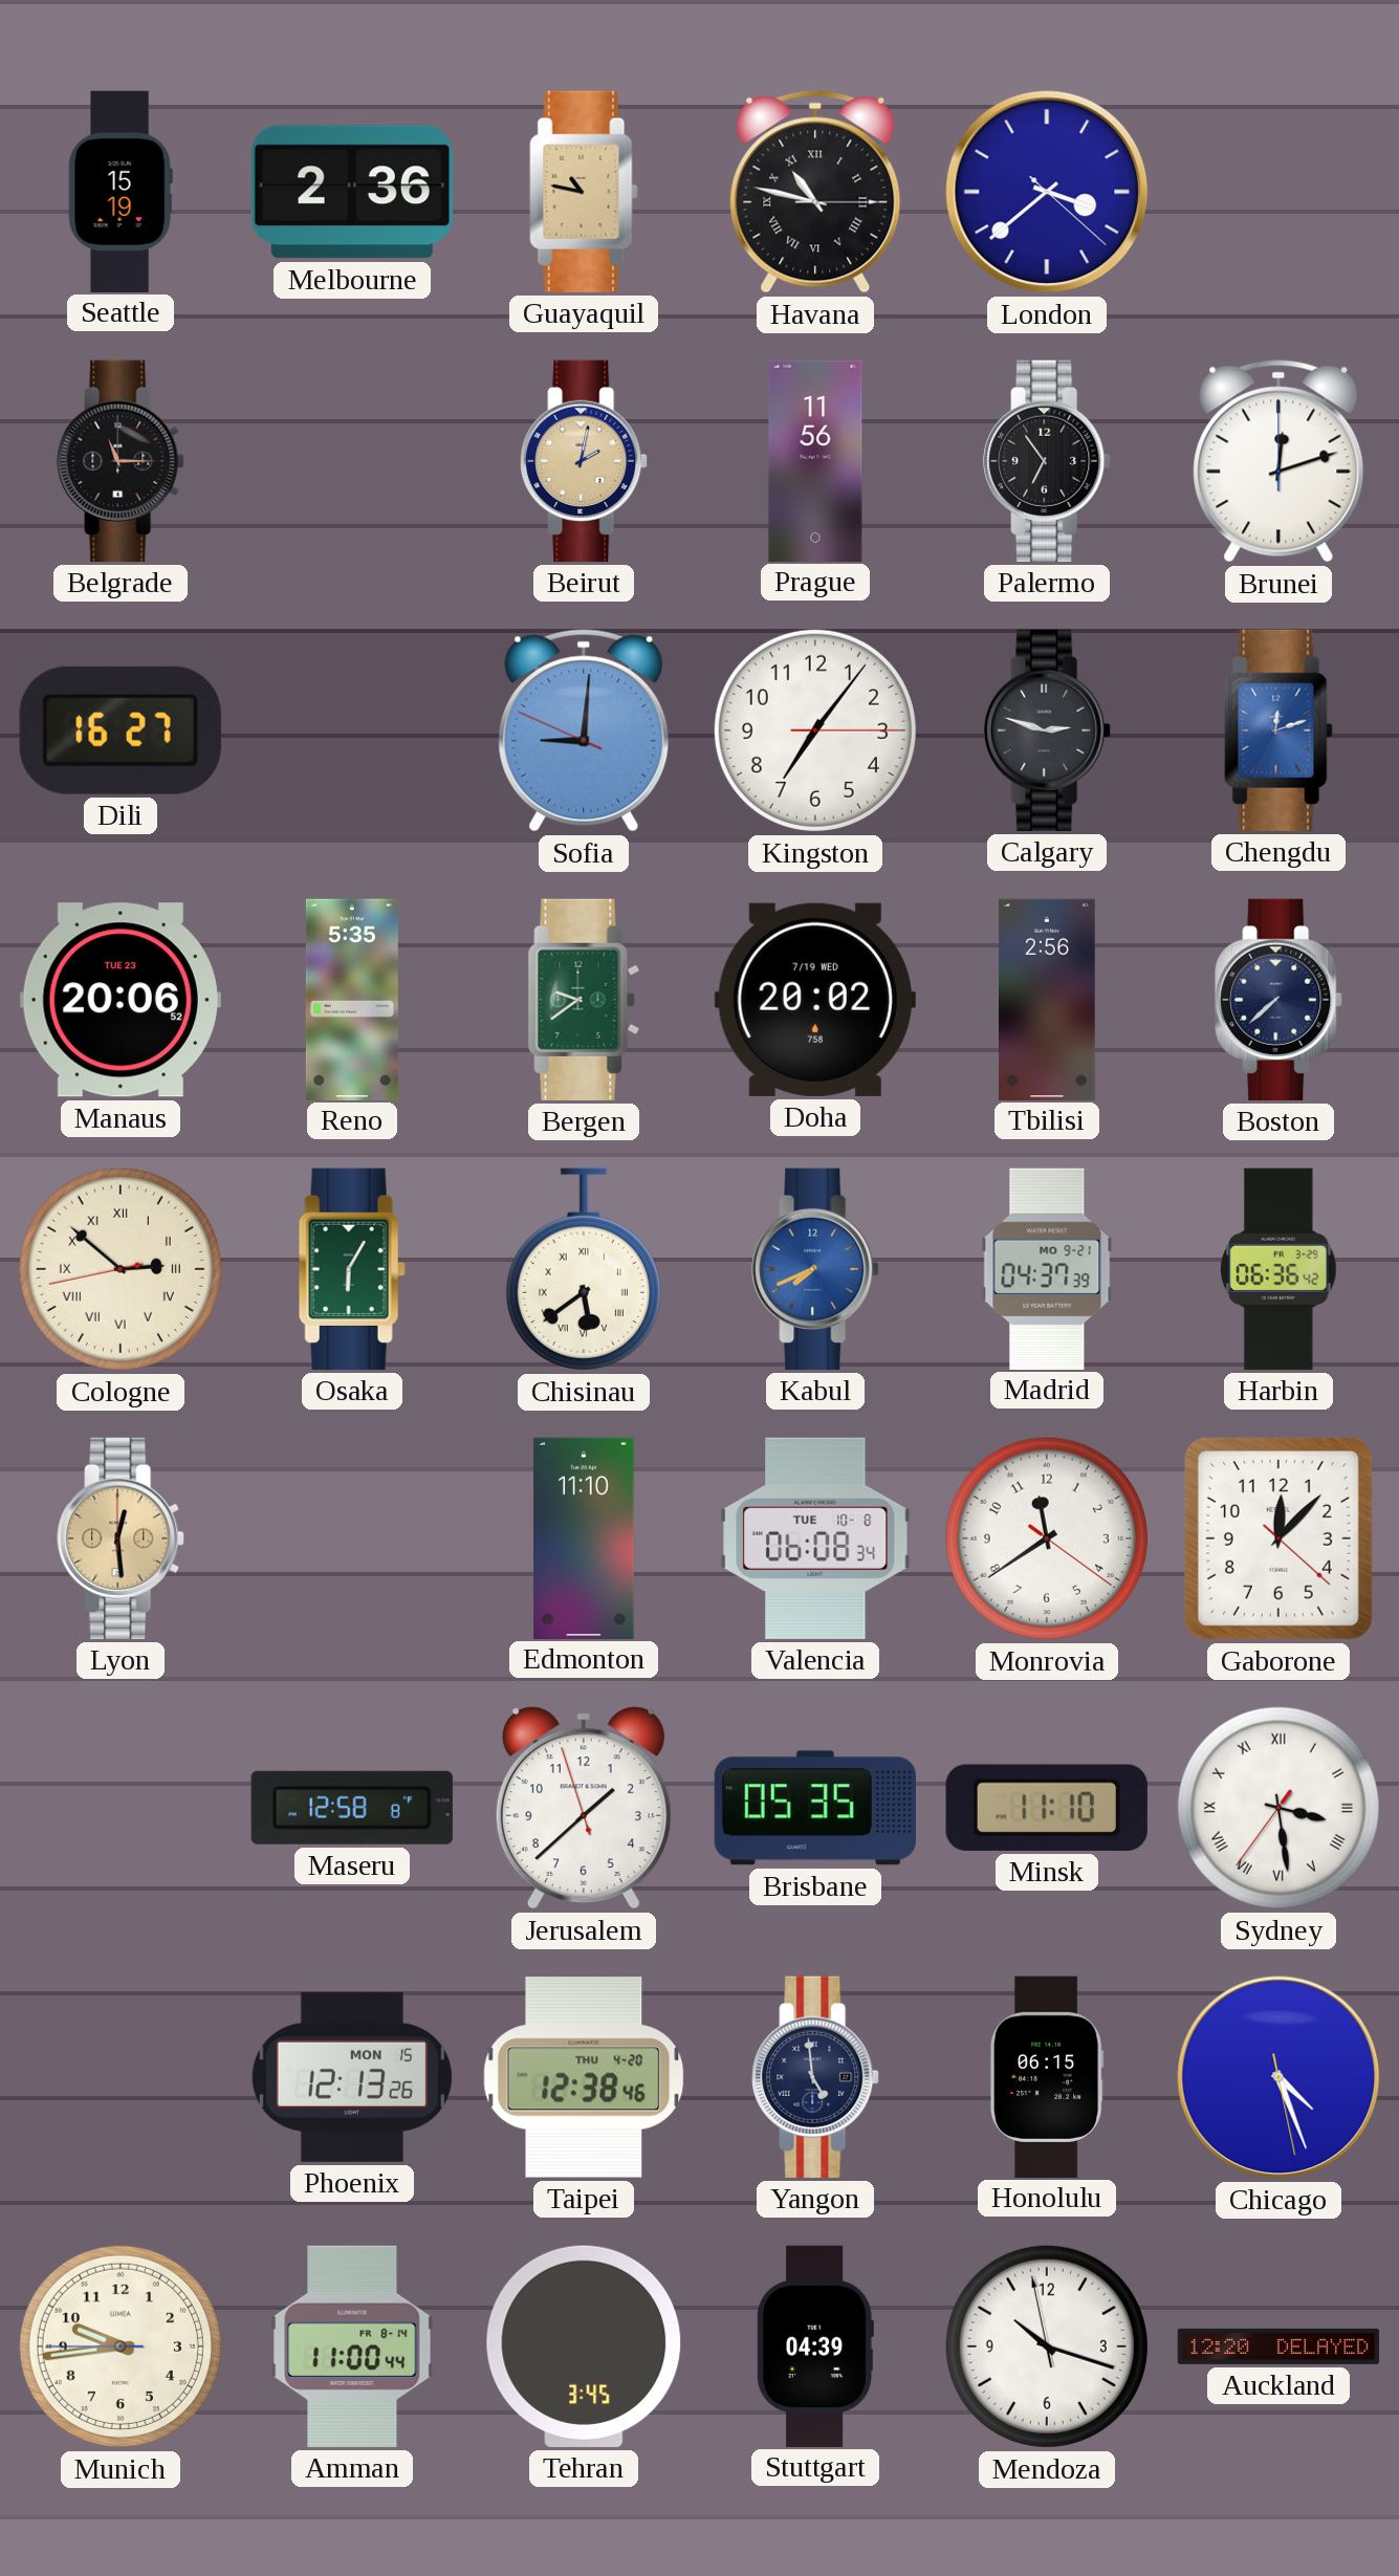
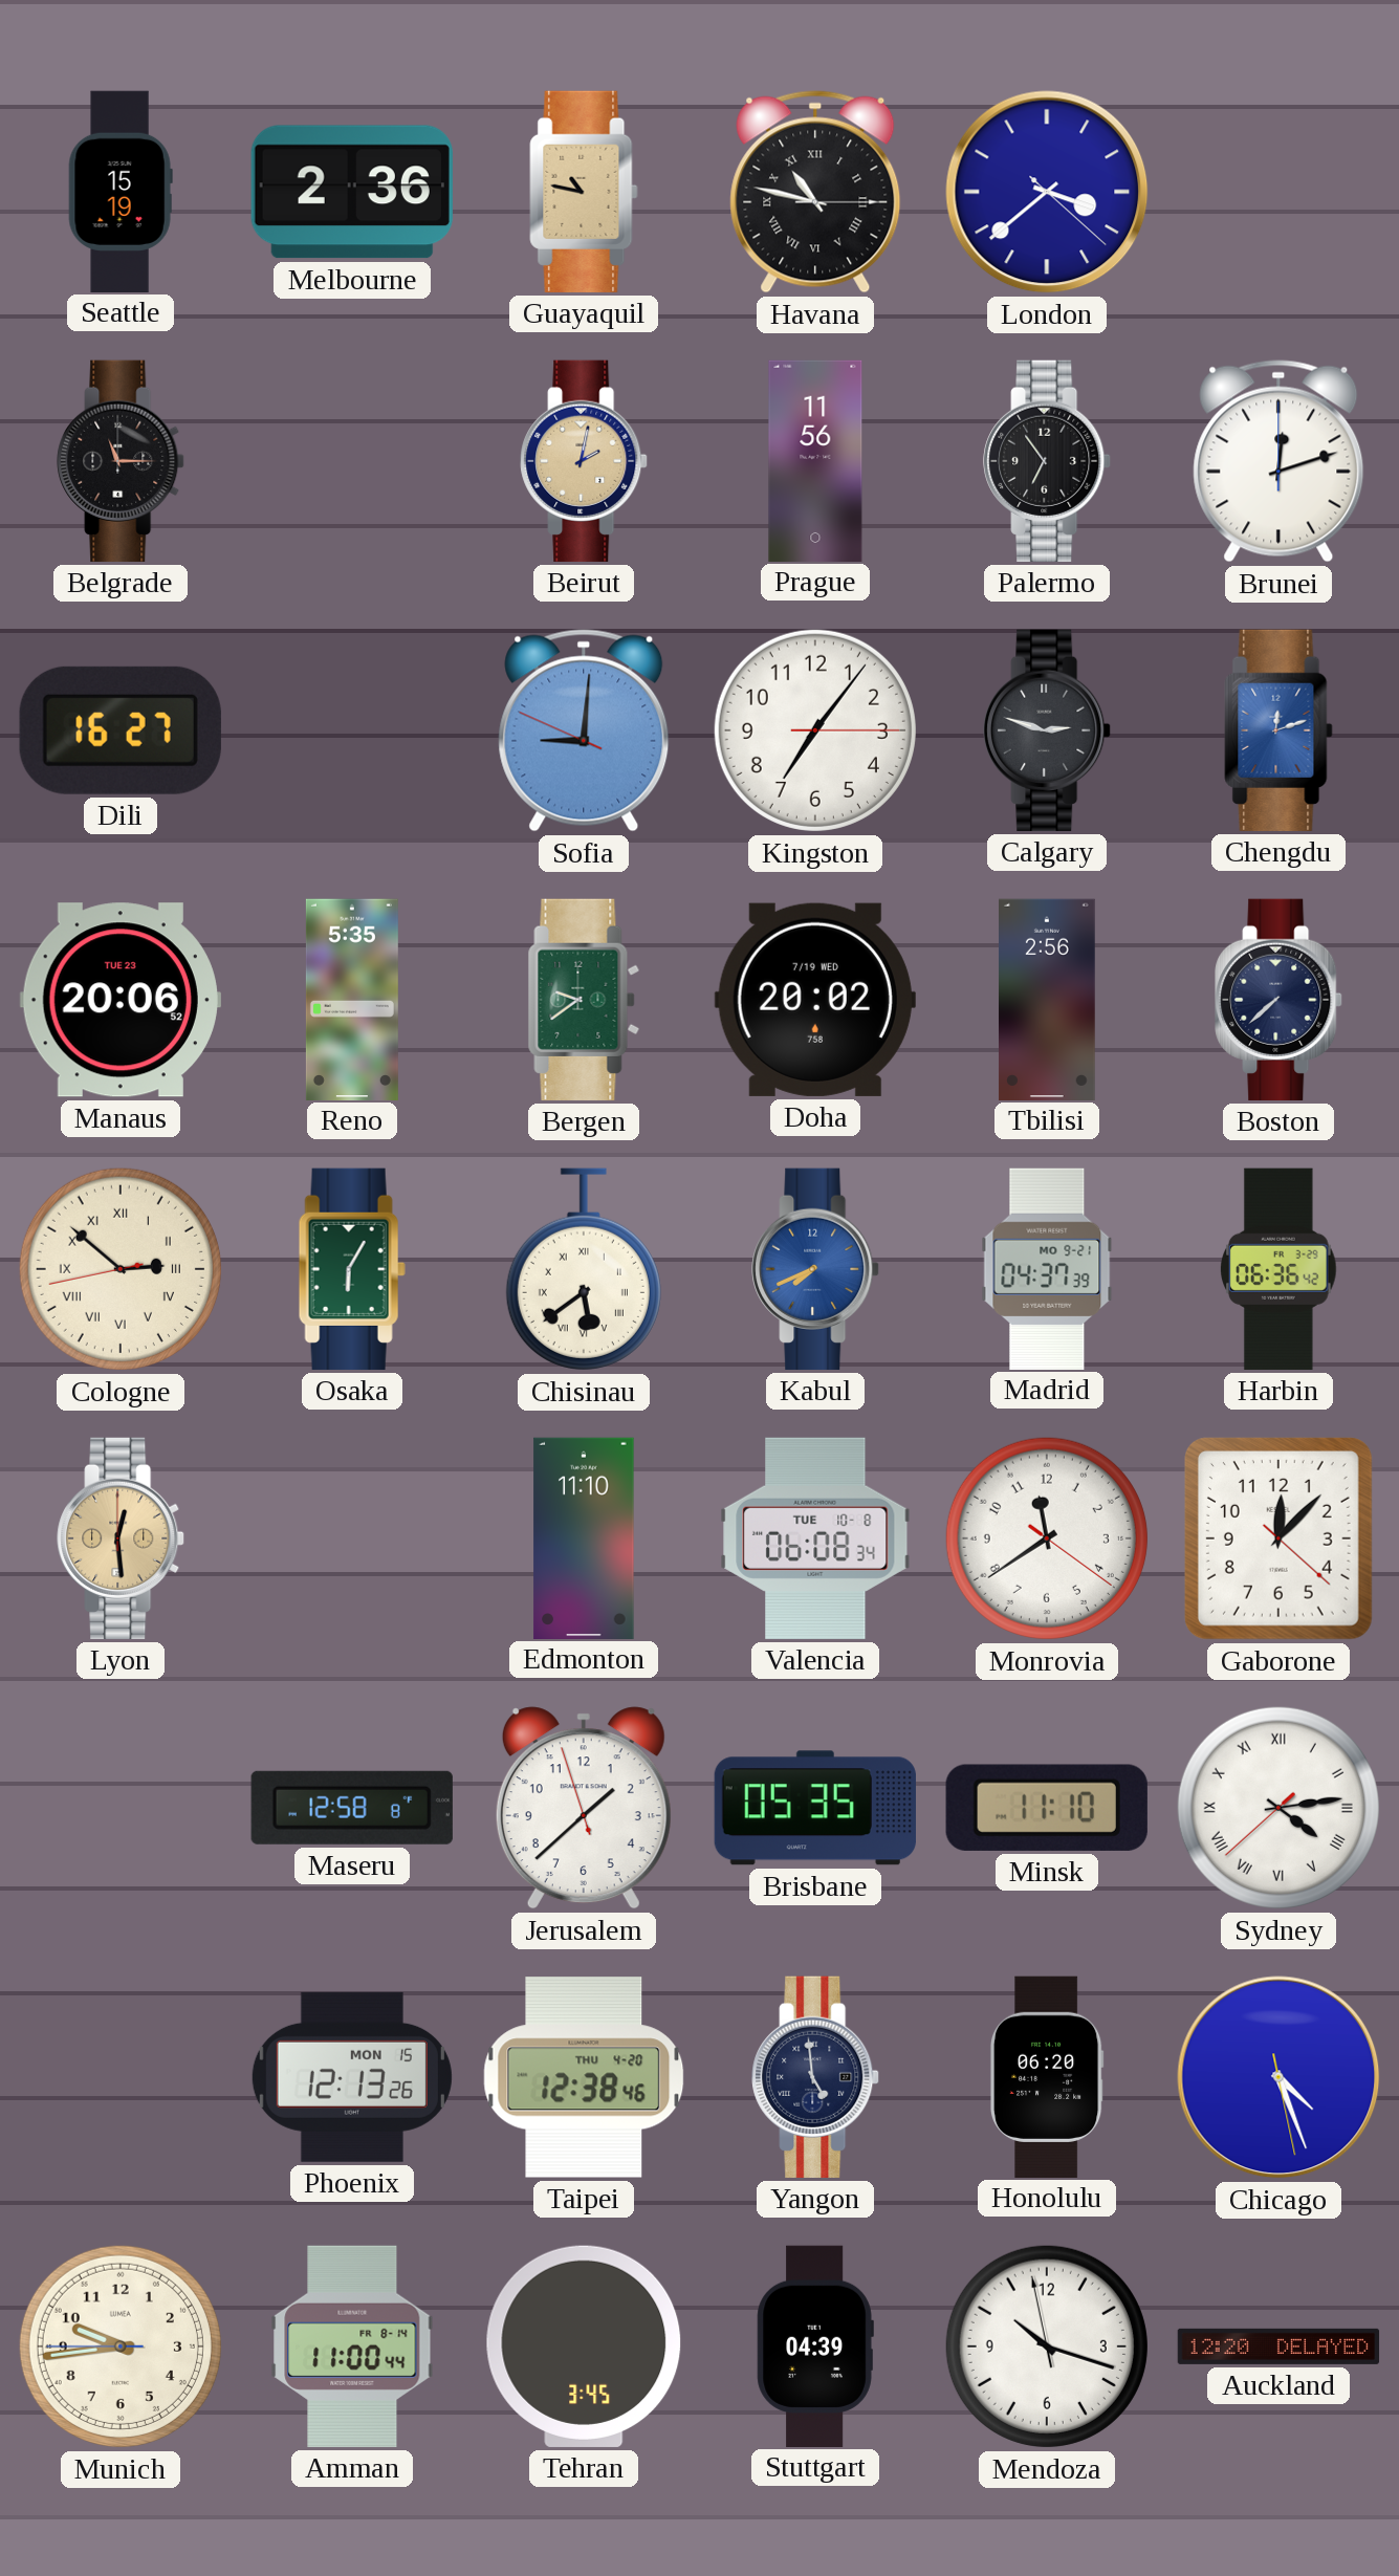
Sydney: 3:28 -> 4:13 (1278, 1808)
Honolulu: 06:15 -> 06:20 (1047, 2076)
